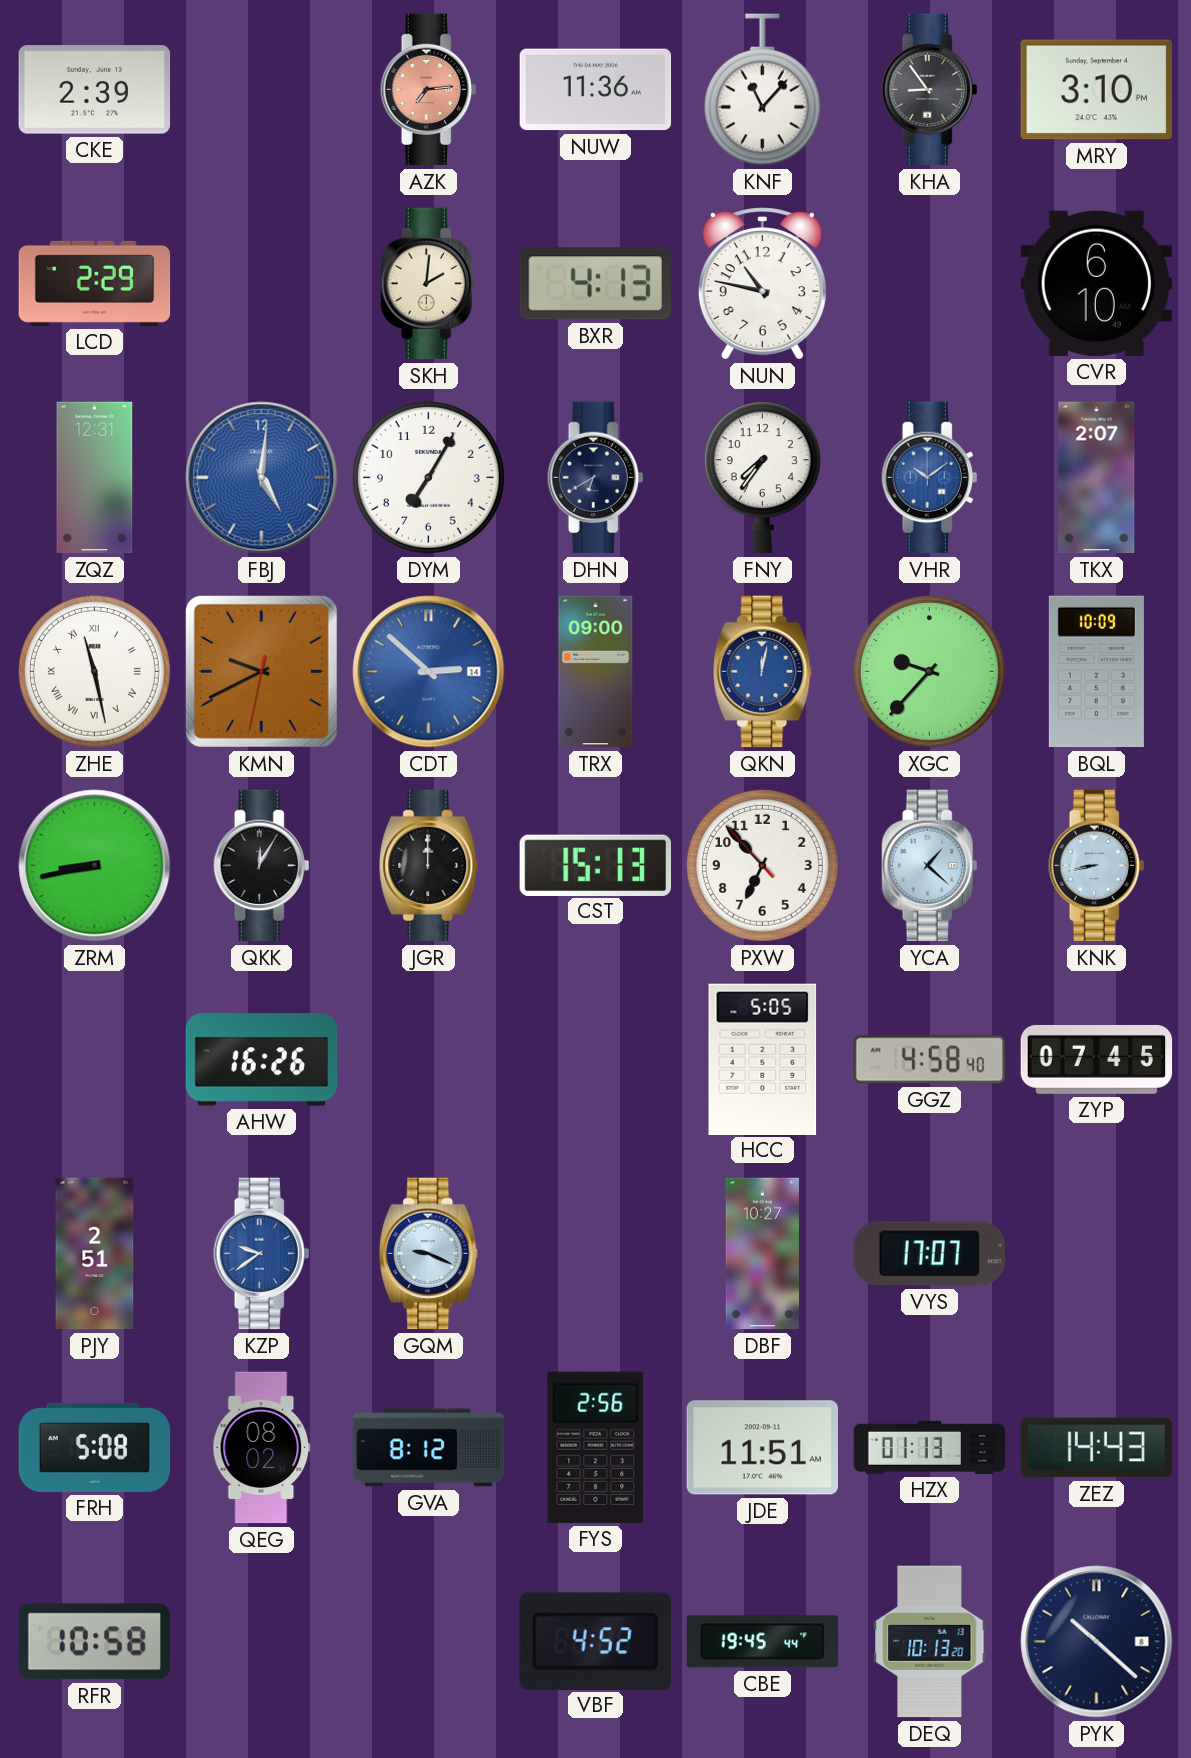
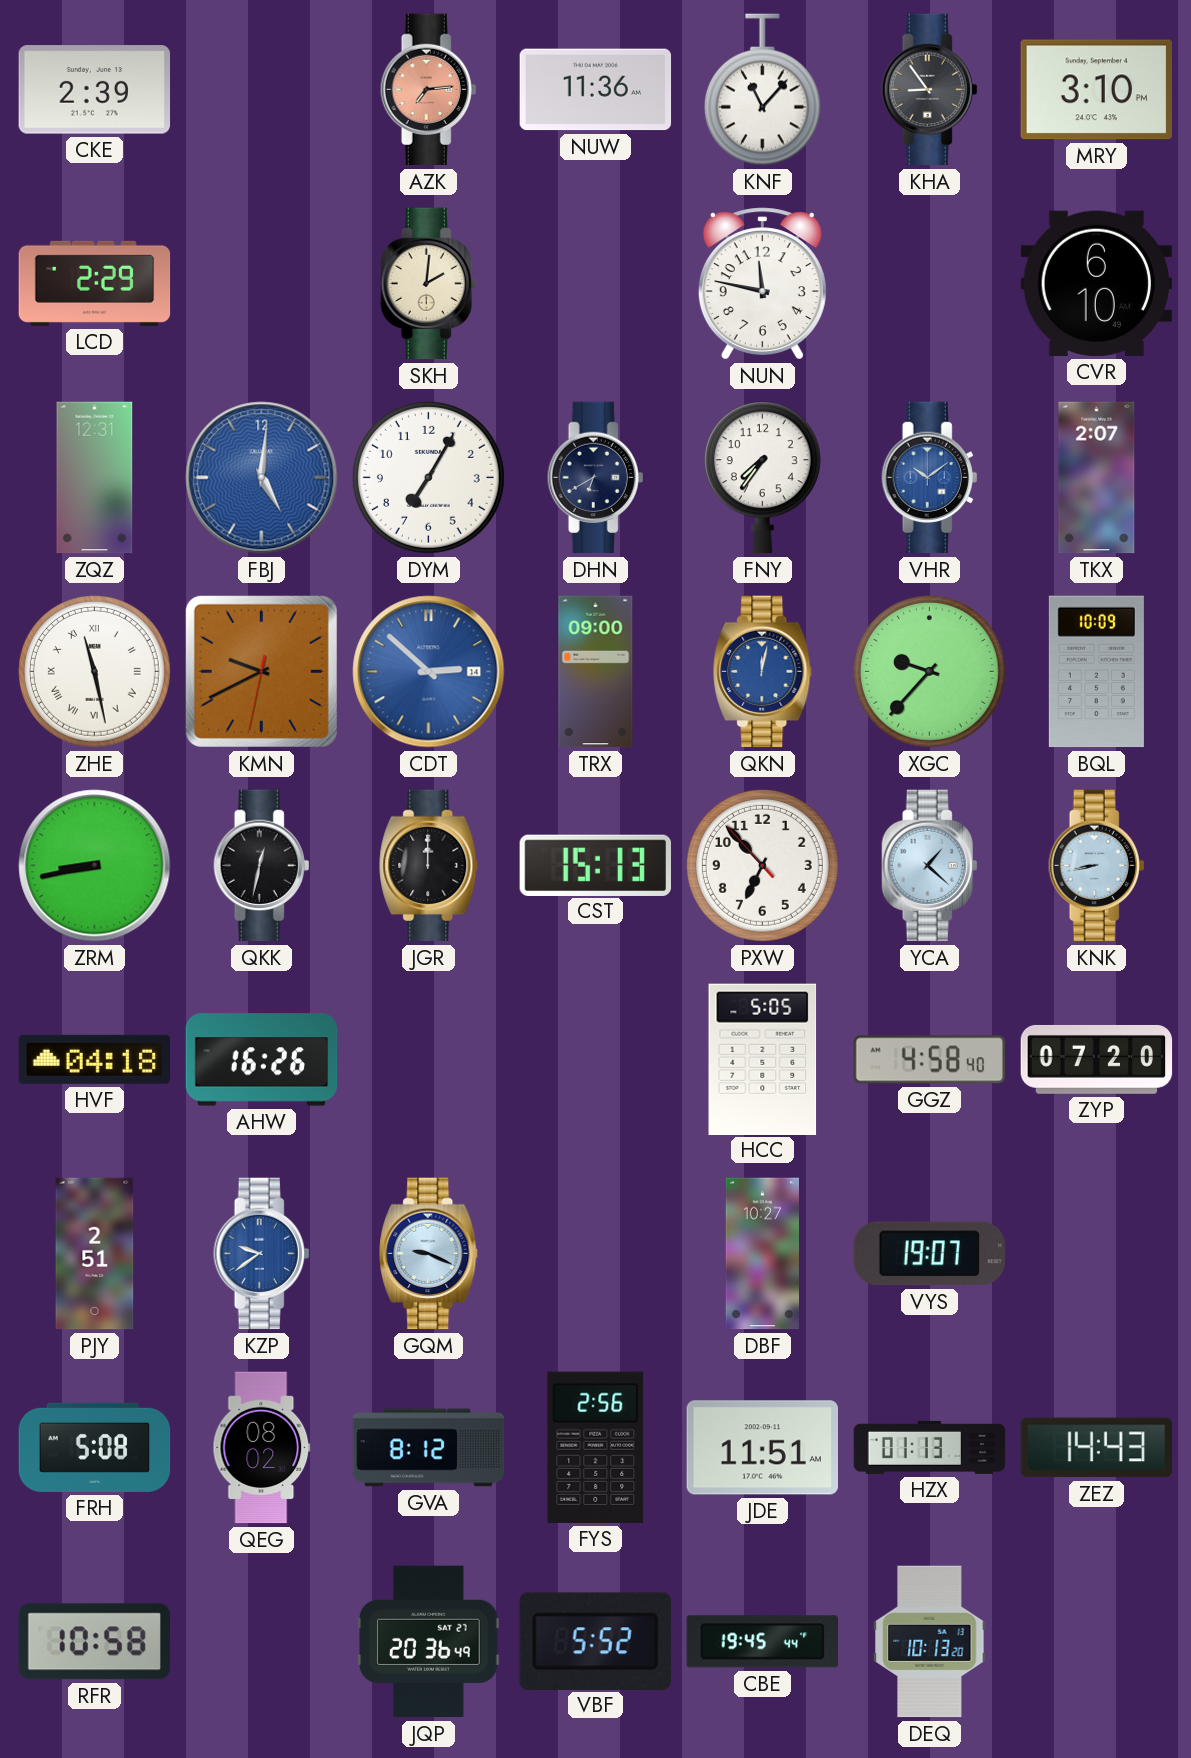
BXR: 4:13 -> none (595, 284)
NUN: 10:47 -> 11:47 (762, 284)
QKK: 12:05 -> 12:32 (262, 866)
HVF: none -> 04:18 (94, 1059)
ZYP: 07:45 -> 07:20 (1097, 1059)
VYS: 17:07 -> 19:07 (929, 1254)
JQP: none -> 20:36 (429, 1642)
VBF: 4:52 -> 5:52 (595, 1641)
PYK: 10:22 -> none (1097, 1642)
